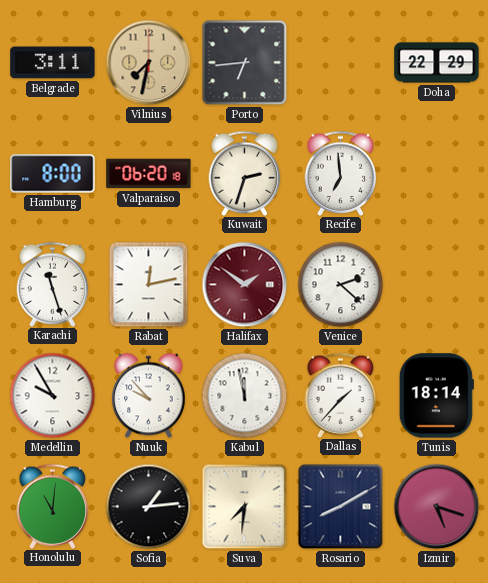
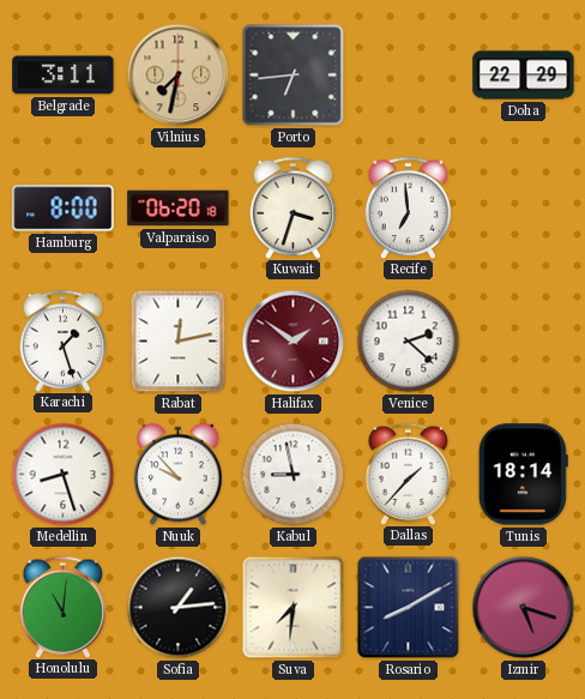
Kuwait: 2:33 -> 3:33 (294, 207)
Karachi: 11:27 -> 1:27 (64, 341)
Medellin: 9:55 -> 8:27 (64, 475)
Kabul: 11:58 -> 8:58 (294, 475)
